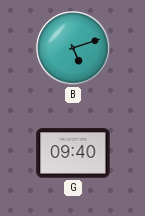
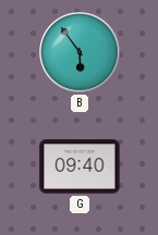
B: 5:12 -> 5:54 (80, 52)
